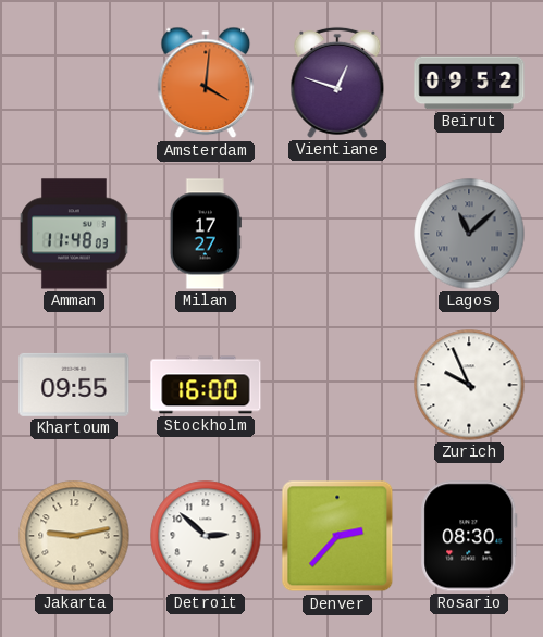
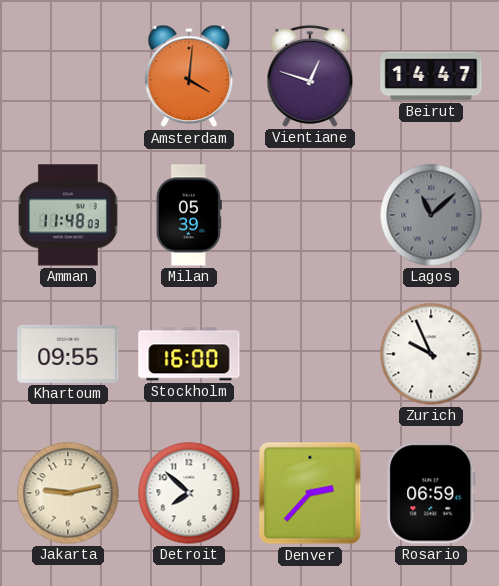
Beirut: 09:52 -> 14:47 (431, 76)
Milan: 17:27 -> 05:39 (189, 215)
Detroit: 2:52 -> 7:52 (189, 493)
Rosario: 08:30 -> 06:59 (431, 493)
